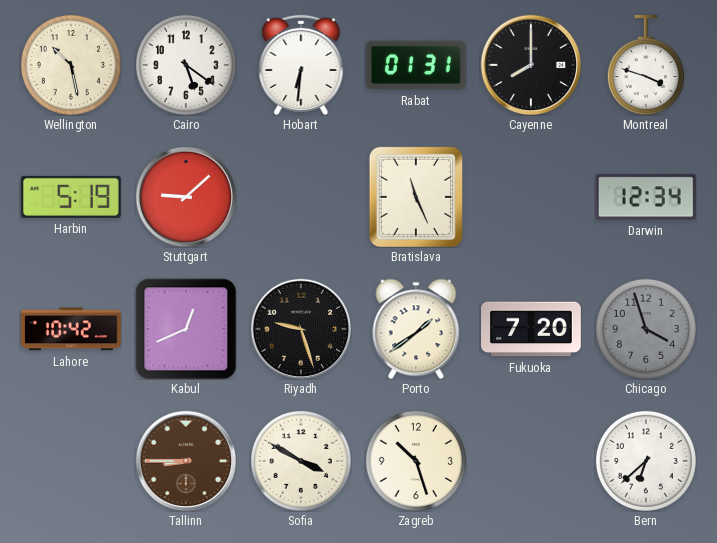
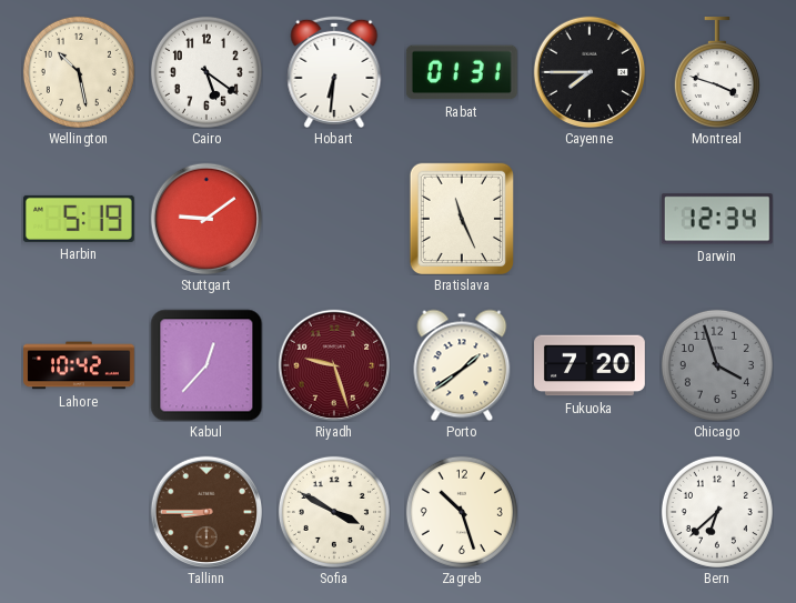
Cayenne: 8:00 -> 7:45 (590, 72)
Stuttgart: 9:08 -> 9:09 (206, 219)
Kabul: 12:41 -> 12:37 (206, 365)
Riyadh dial: black -> burgundy (334, 365)
